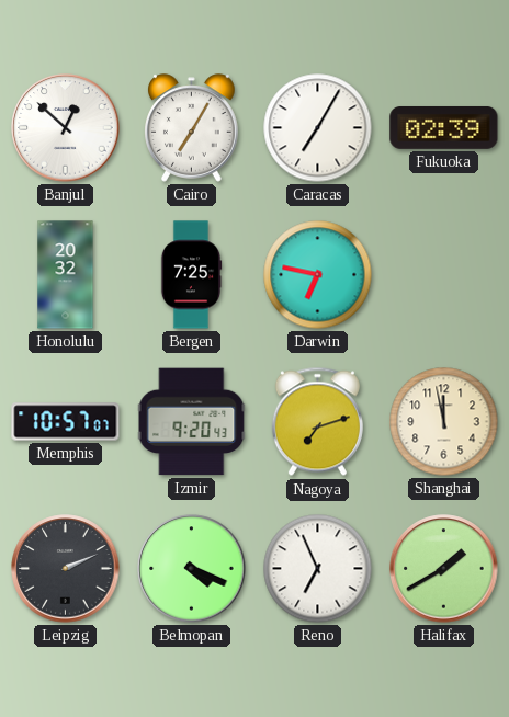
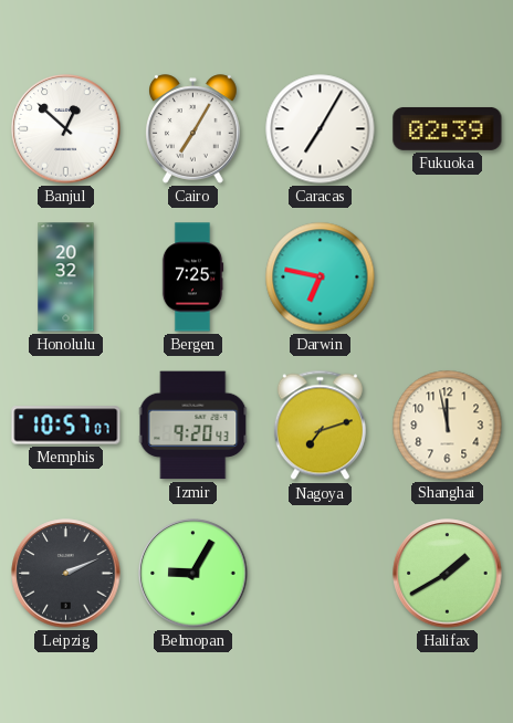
Belmopan: 4:19 -> 9:05 (193, 574)
Reno: 6:56 -> none (318, 569)
